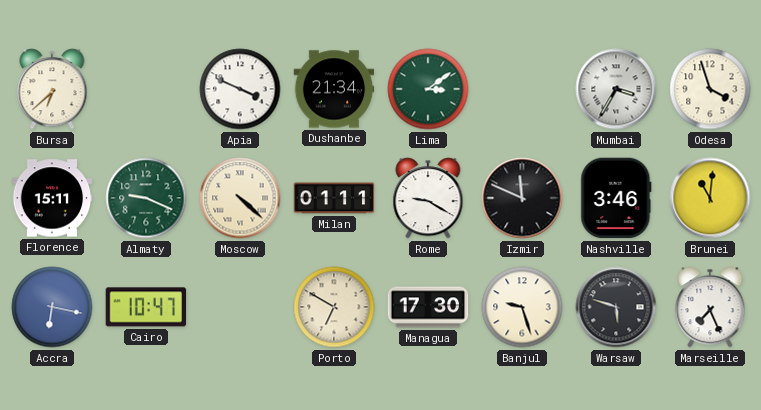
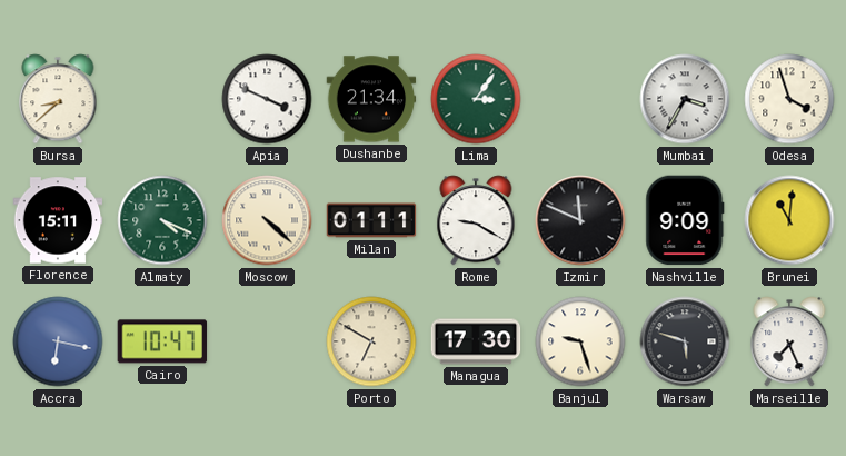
Bursa: 6:38 -> 8:38 (58, 99)
Lima: 3:09 -> 3:06 (476, 99)
Almaty: 9:19 -> 4:19 (162, 220)
Nashville: 3:46 -> 9:09 (685, 220)
